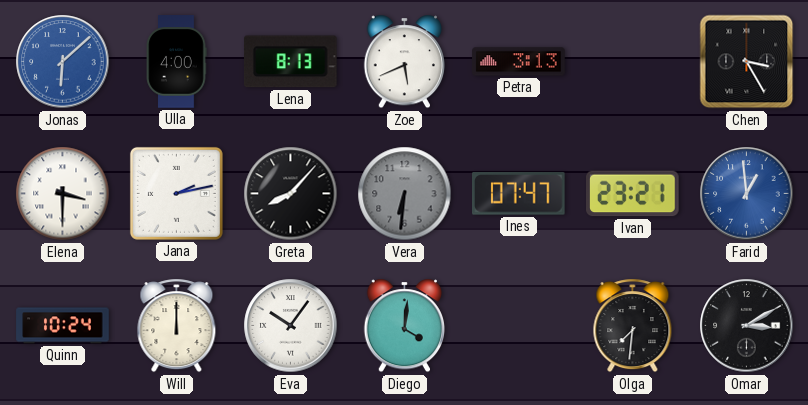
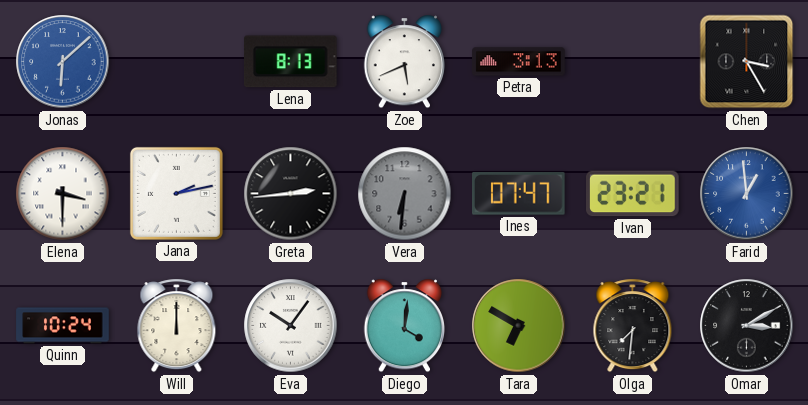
Ulla: 4:00 -> none (176, 62)
Greta: 8:07 -> 2:44 (291, 194)
Tara: none -> 6:50 (519, 326)
